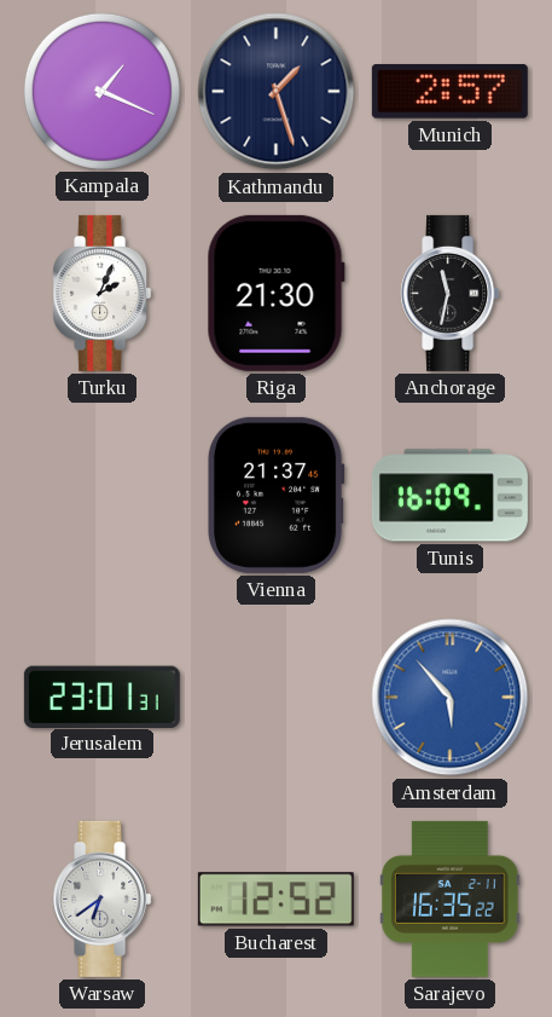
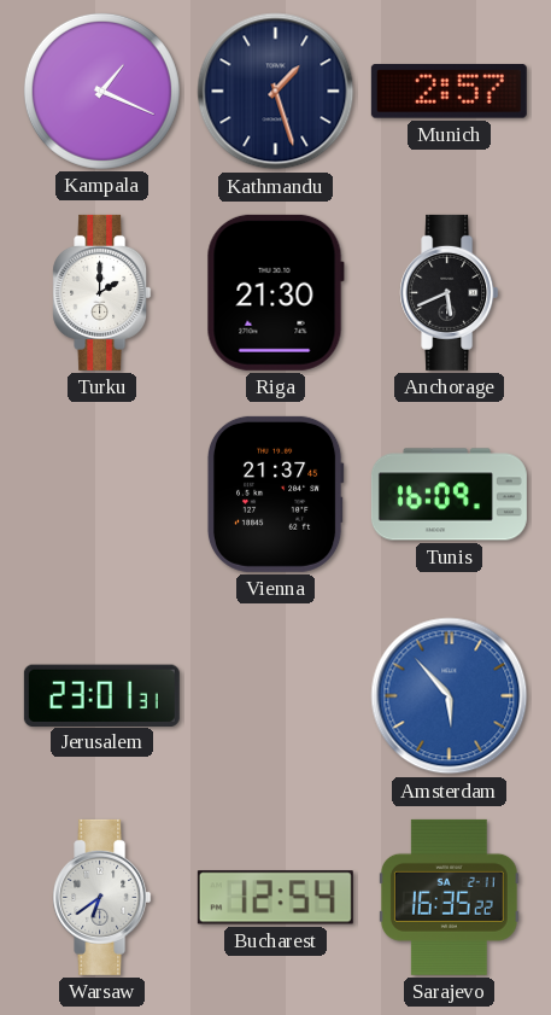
Turku: 2:04 -> 2:00 (102, 292)
Anchorage: 11:32 -> 5:41 (450, 292)
Bucharest: 12:52 -> 12:54 (275, 898)
